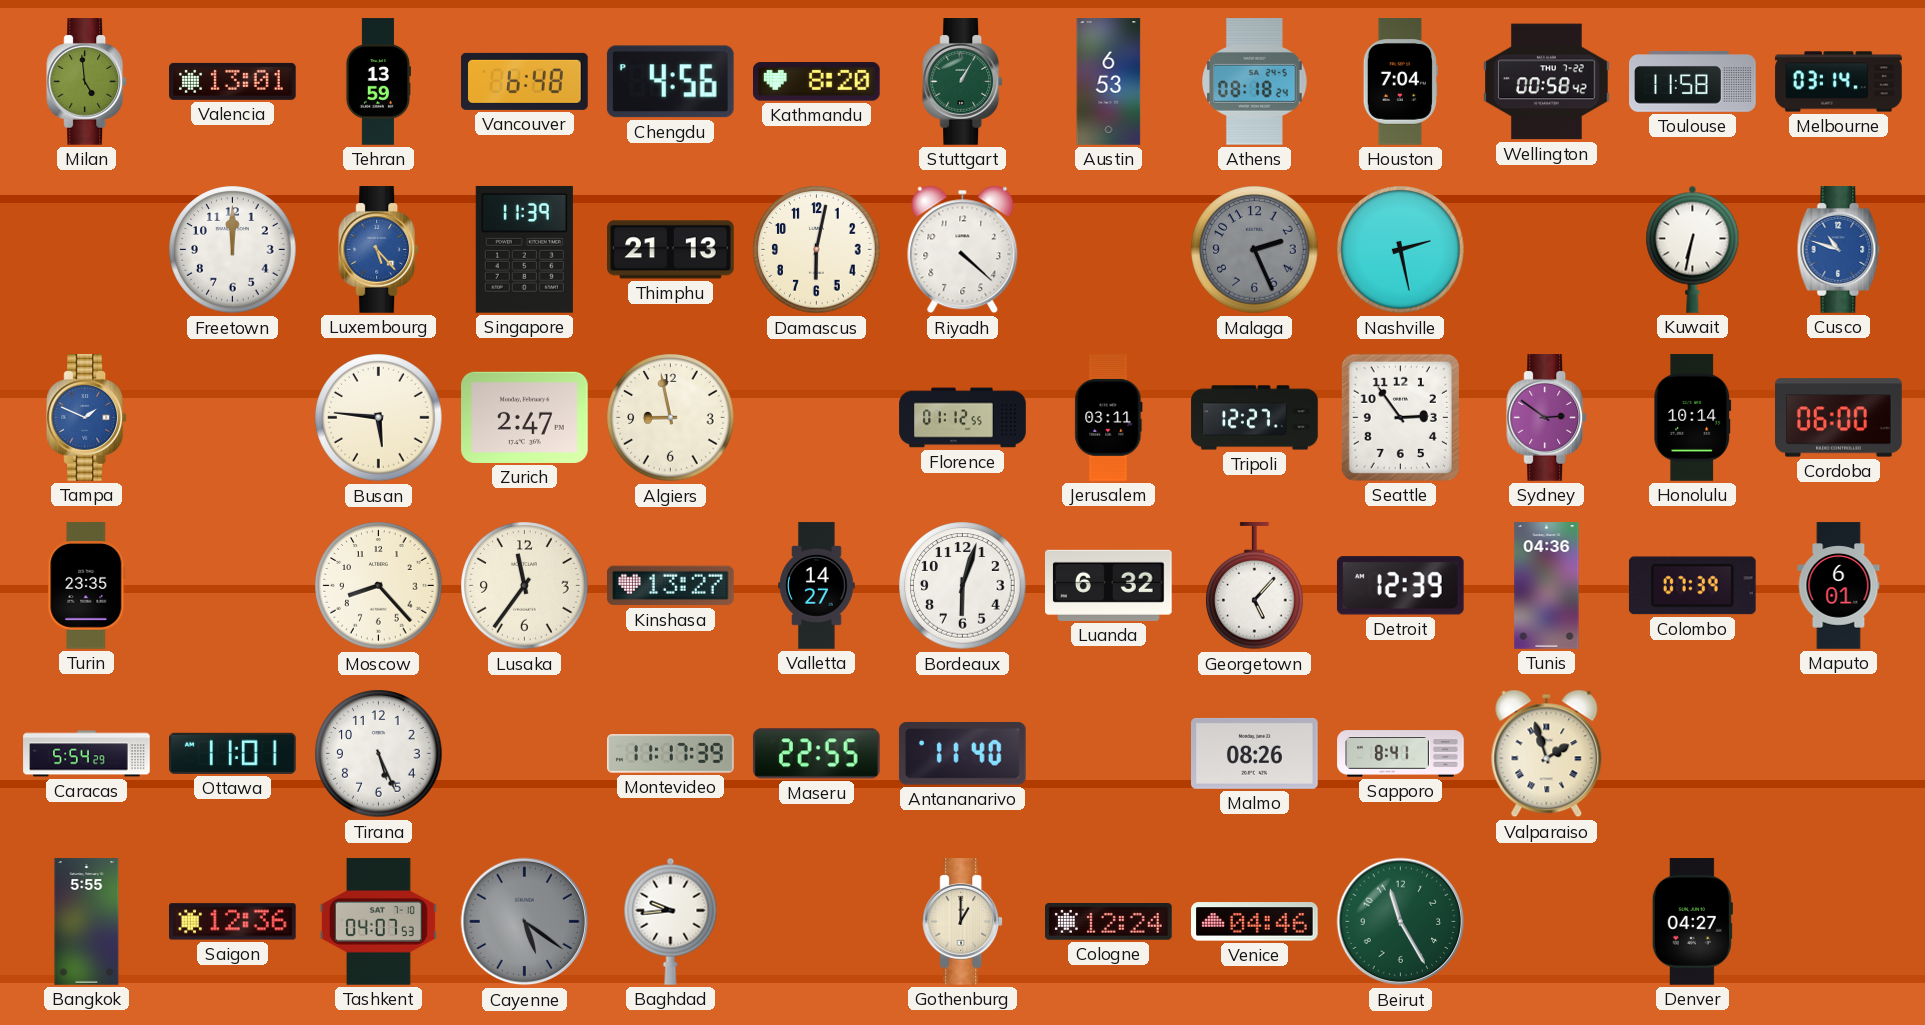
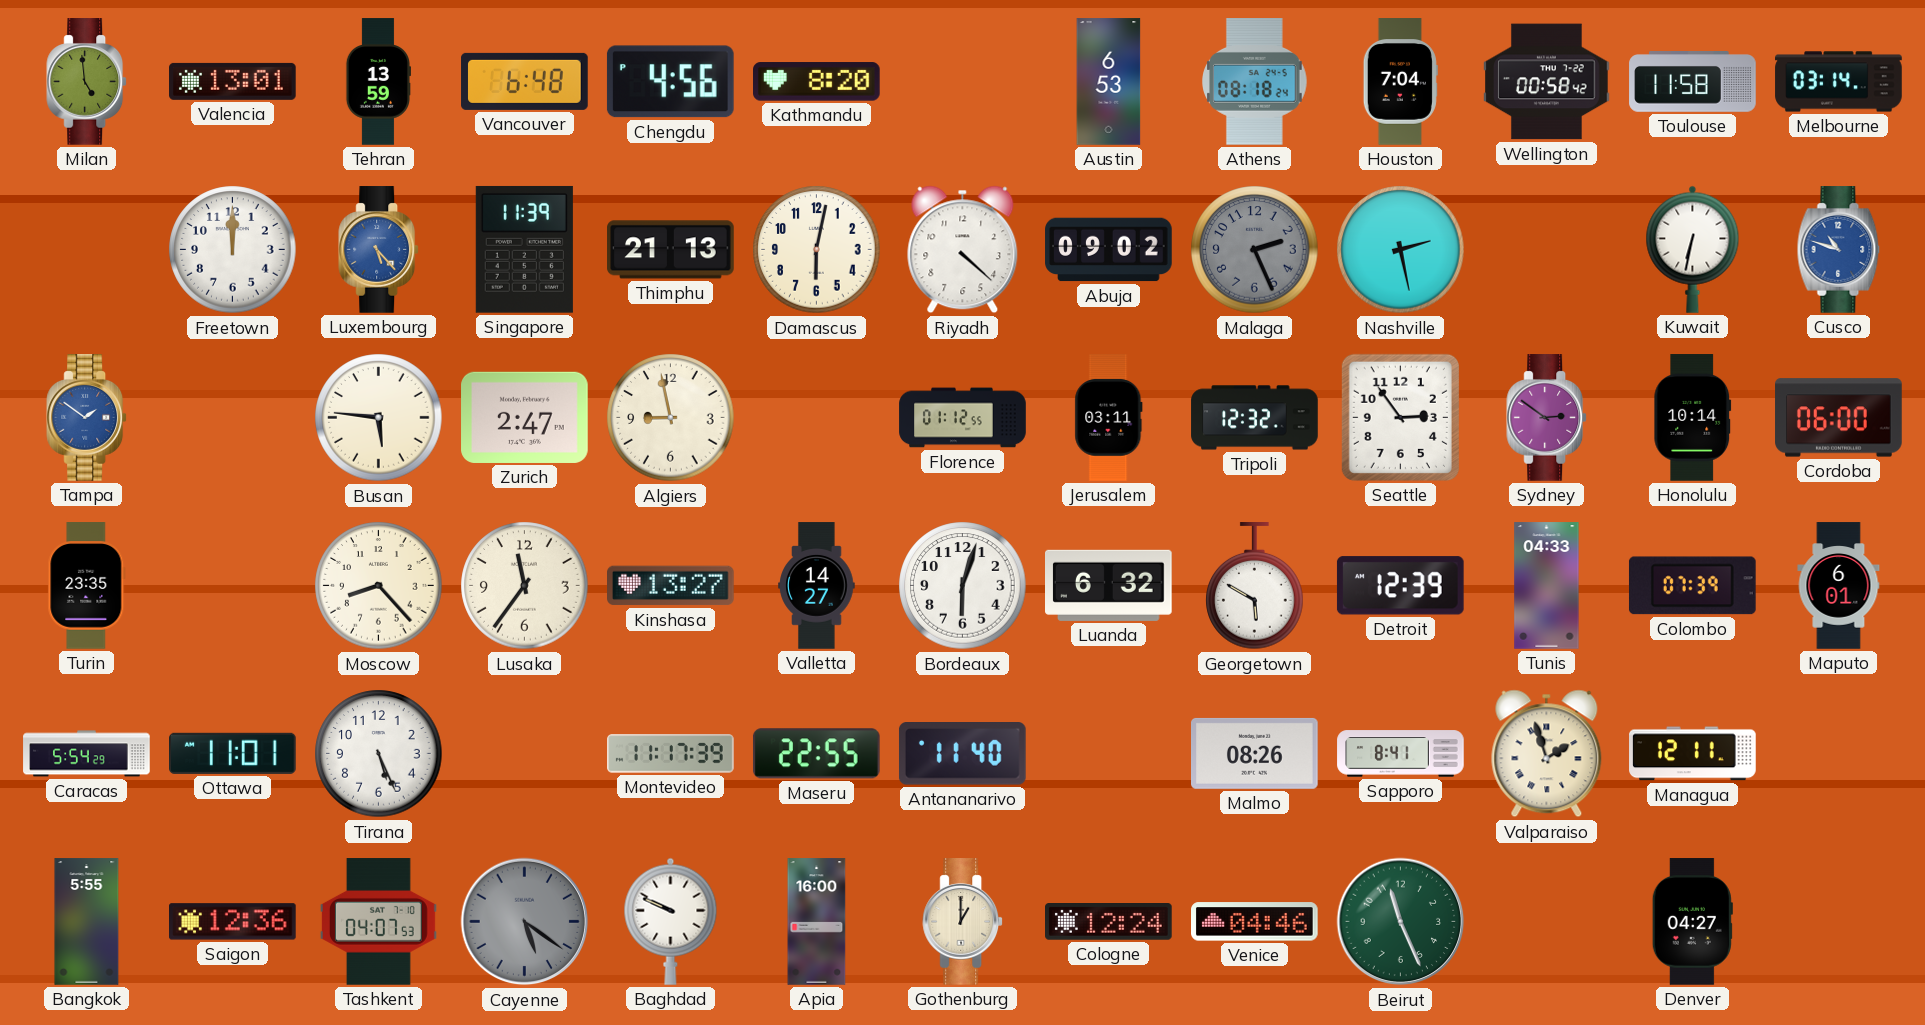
Stuttgart: 1:05 -> none (963, 82)
Abuja: none -> 09:02 (1109, 250)
Tampa: 1:49 -> 1:51 (87, 418)
Tripoli: 12:27 -> 12:32 (1255, 418)
Georgetown: 5:07 -> 5:50 (1255, 586)
Tunis: 04:36 -> 04:33 (1547, 586)
Managua: none -> 12:11 (1693, 754)
Baghdad: 9:44 -> 9:49 (671, 921)
Apia: none -> 16:00 (817, 922)
Beirut: 11:25 -> 11:26 (1401, 922)
